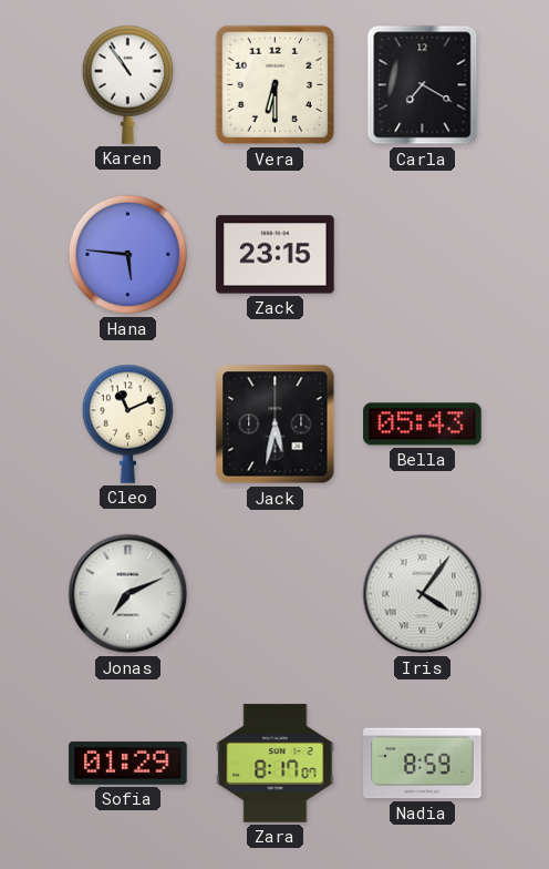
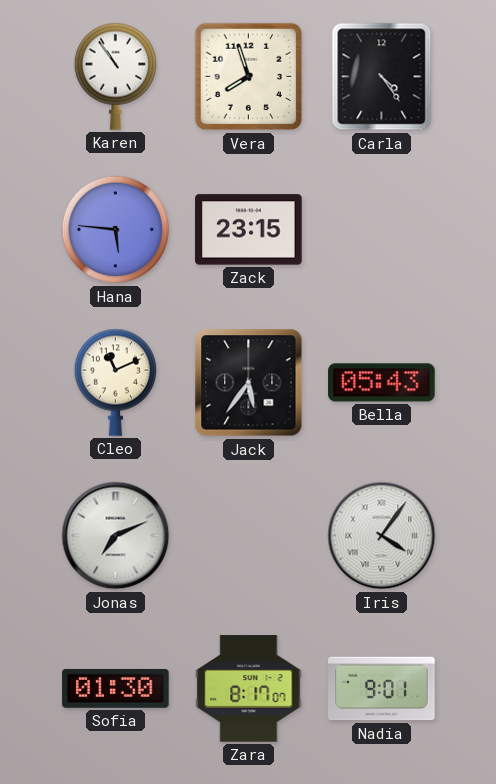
Vera: 6:30 -> 7:57 (249, 77)
Carla: 7:20 -> 4:24 (382, 77)
Jack: 5:32 -> 5:36 (249, 383)
Sofia: 01:29 -> 01:30 (116, 688)
Nadia: 8:59 -> 9:01 (382, 689)
